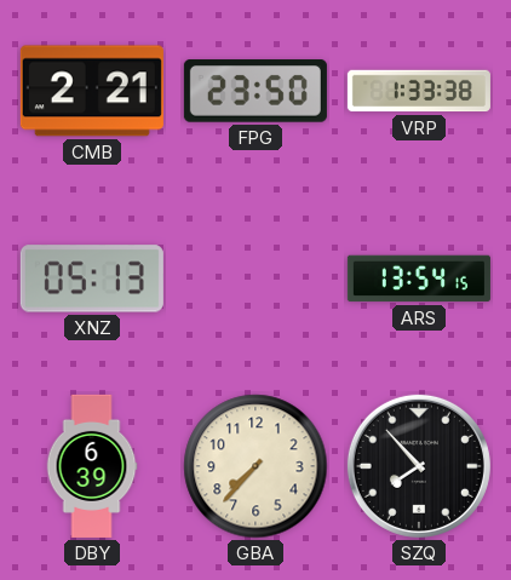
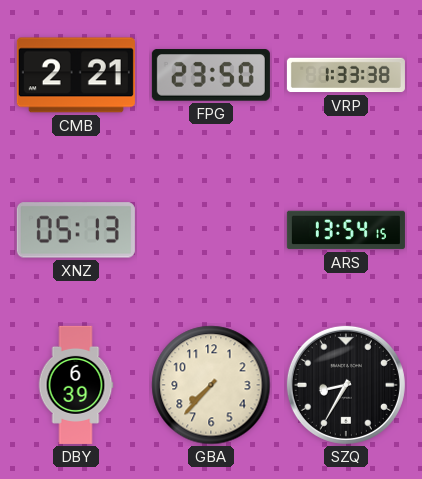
SZQ: 7:53 -> 8:35 (346, 385)
